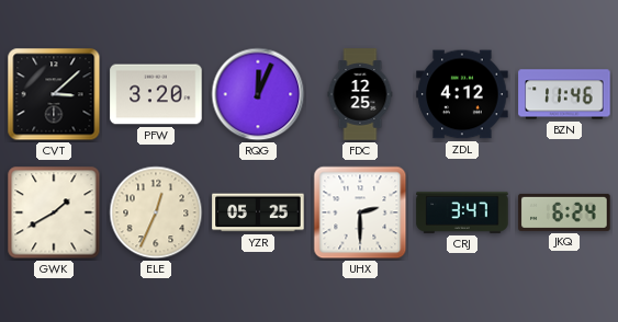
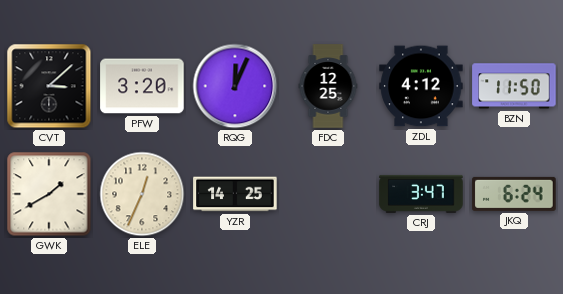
BZN: 11:46 -> 11:50 (514, 86)
YZR: 05:25 -> 14:25 (235, 194)
UHX: 2:30 -> none (360, 212)
